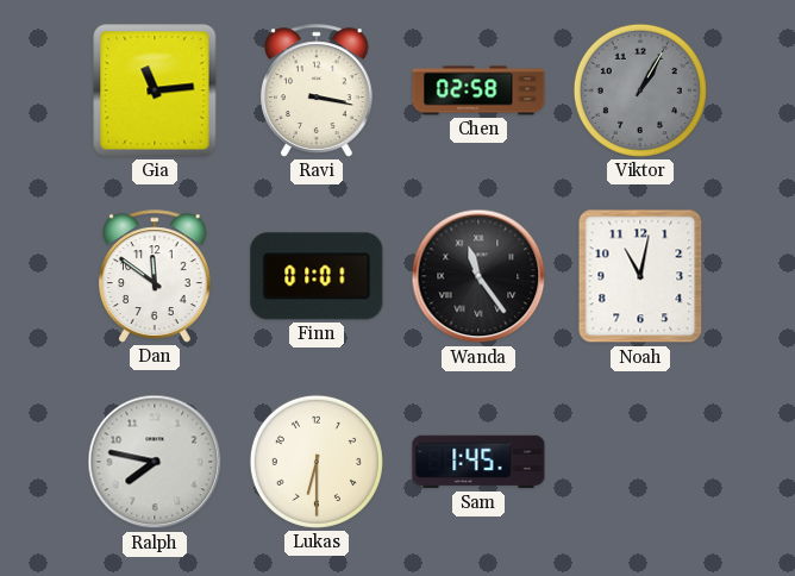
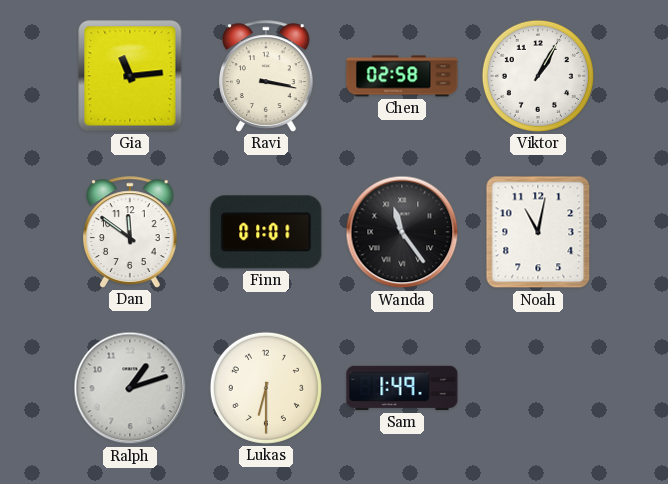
Viktor dial: grey -> white (538, 76)
Ralph: 7:47 -> 1:12 (130, 388)
Sam: 1:45 -> 1:49 (402, 388)
